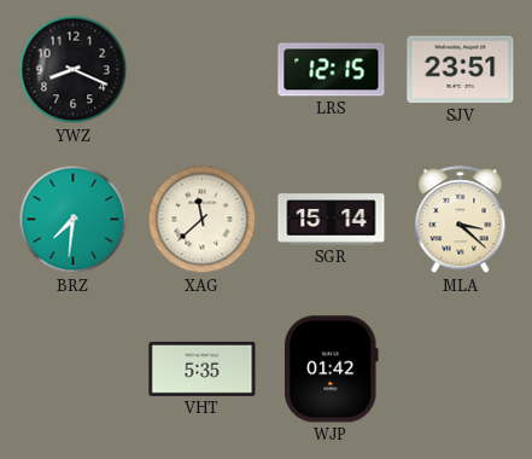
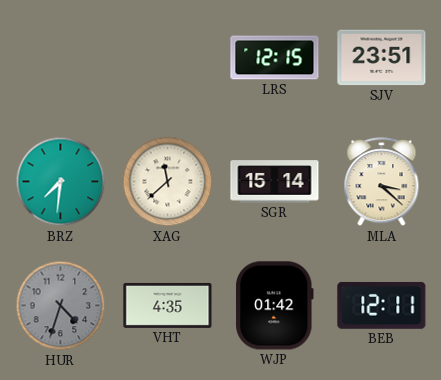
YWZ: 8:19 -> none (74, 70)
HUR: none -> 4:33 (61, 306)
VHT: 5:35 -> 4:35 (168, 305)
BEB: none -> 12:11 (382, 305)
